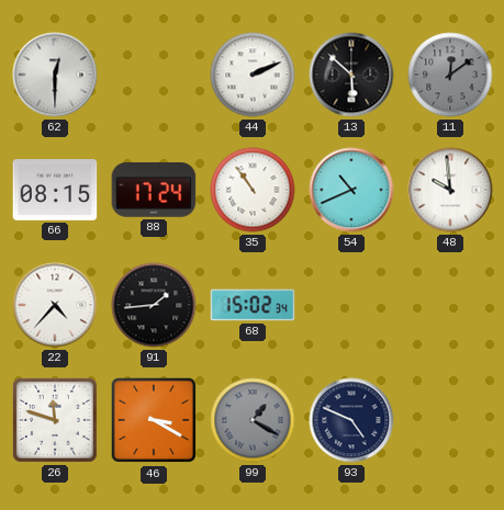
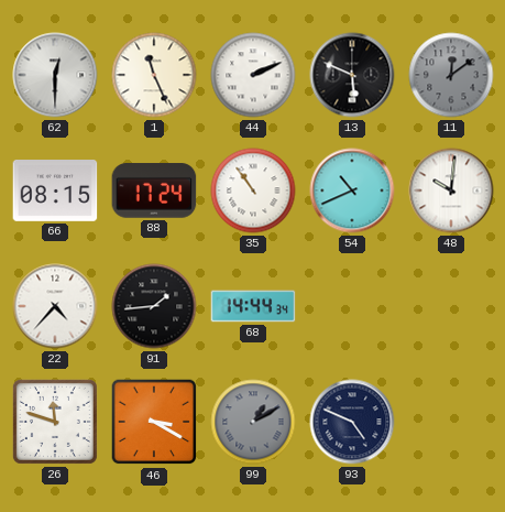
1: none -> 11:26 (154, 75)
13: 5:52 -> 5:49 (352, 75)
48: 9:59 -> 10:01 (451, 190)
68: 15:02 -> 14:44 (253, 306)
99: 1:20 -> 1:10 (253, 422)
